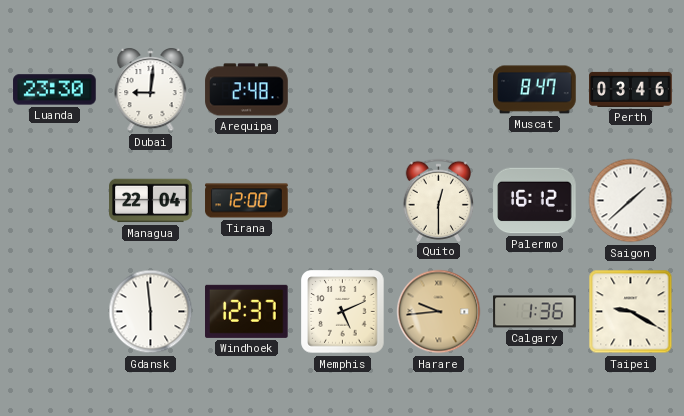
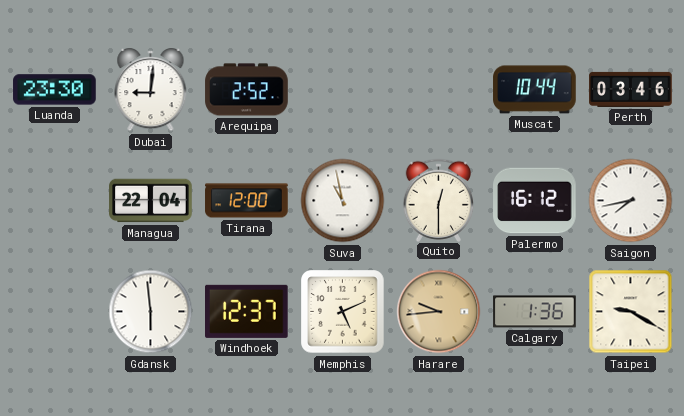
Arequipa: 2:48 -> 2:52 (247, 90)
Muscat: 8:47 -> 10:44 (535, 90)
Suva: none -> 10:58 (343, 201)
Saigon: 1:38 -> 7:43 (631, 201)
